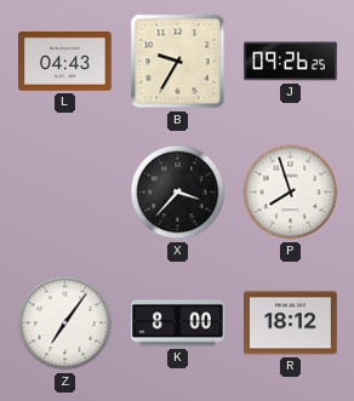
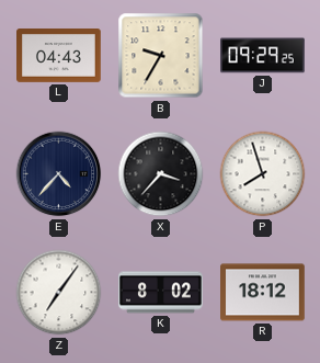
J: 09:26 -> 09:29 (263, 56)
E: none -> 4:37 (59, 174)
K: 8:00 -> 8:02 (161, 293)
